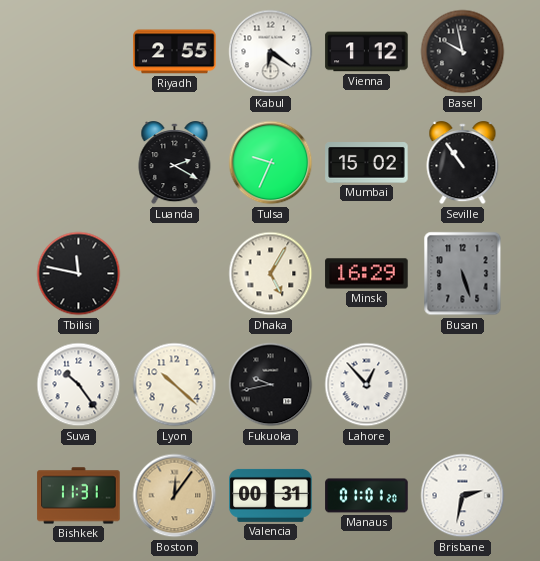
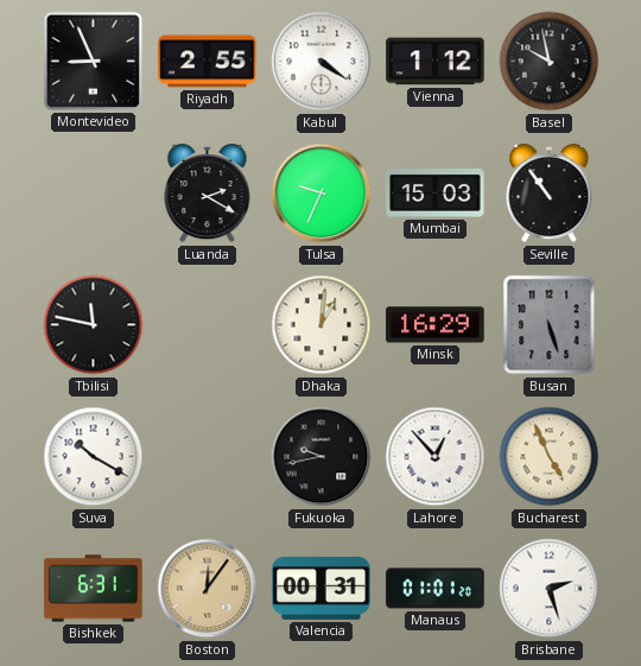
Montevideo: none -> 8:56 (93, 61)
Kabul: 6:21 -> 4:21 (322, 62)
Mumbai: 15:02 -> 15:03 (436, 194)
Dhaka: 5:05 -> 1:01 (322, 325)
Suva: 10:24 -> 10:20 (94, 457)
Lyon: 10:22 -> none (175, 385)
Bucharest: none -> 4:56 (550, 457)
Bishkek: 11:31 -> 6:31 (94, 589)
Brisbane: 2:32 -> 2:27 (550, 589)
